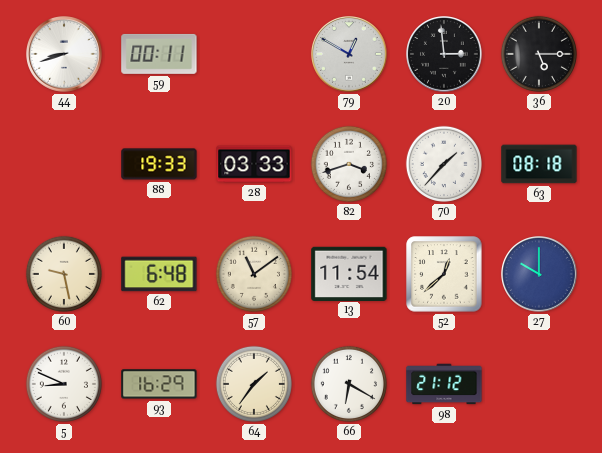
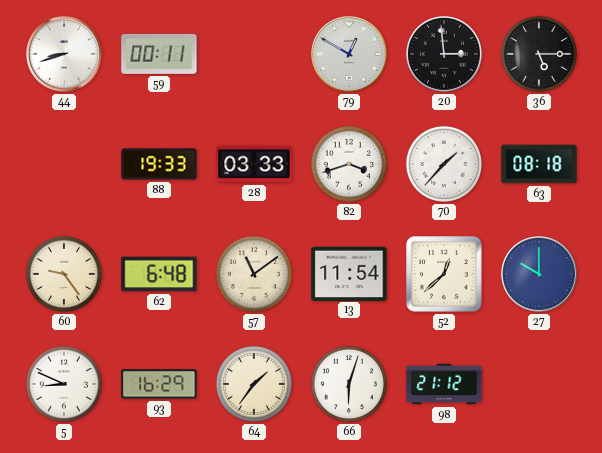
60: 9:28 -> 9:24 (64, 274)
66: 6:20 -> 6:03 (349, 384)
